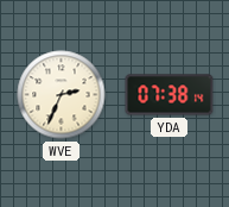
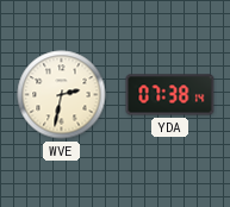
WVE: 2:34 -> 2:32 (62, 95)
